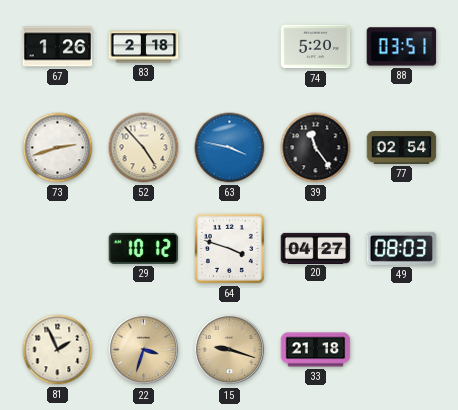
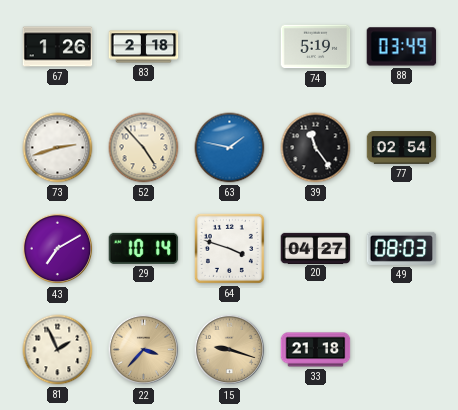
74: 5:20 -> 5:19 (316, 47)
88: 03:51 -> 03:49 (402, 47)
63: 3:47 -> 1:47 (230, 148)
43: none -> 7:10 (58, 249)
29: 10:12 -> 10:14 (144, 248)
22: 3:33 -> 3:37 (144, 350)
